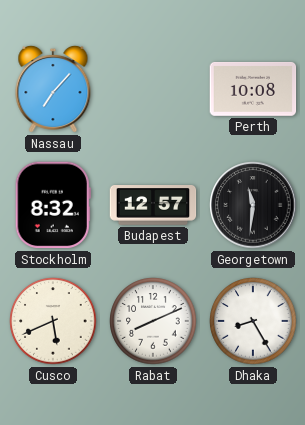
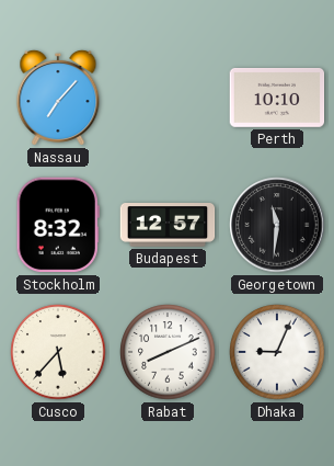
Perth: 10:08 -> 10:10 (277, 98)
Cusco: 5:41 -> 5:37 (58, 352)
Dhaka: 8:25 -> 9:04 (277, 352)
